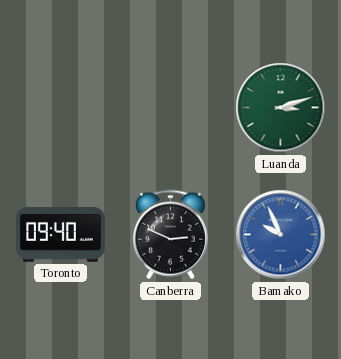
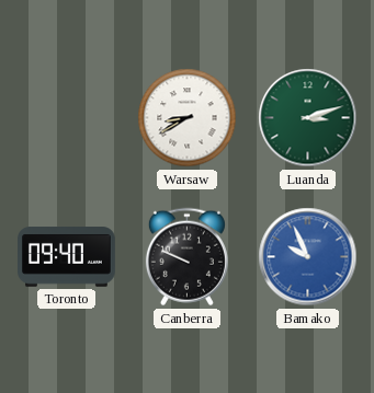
Warsaw: none -> 8:40 (188, 118)
Canberra: 2:49 -> 9:49 (186, 257)
